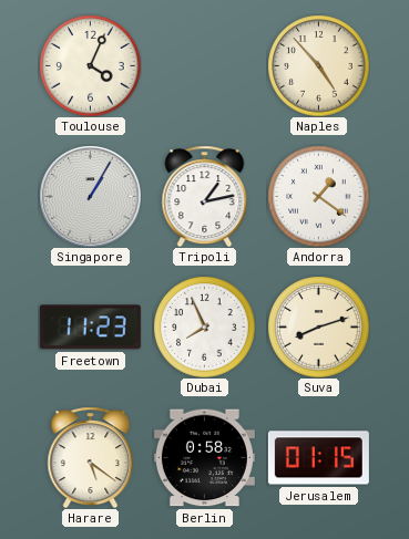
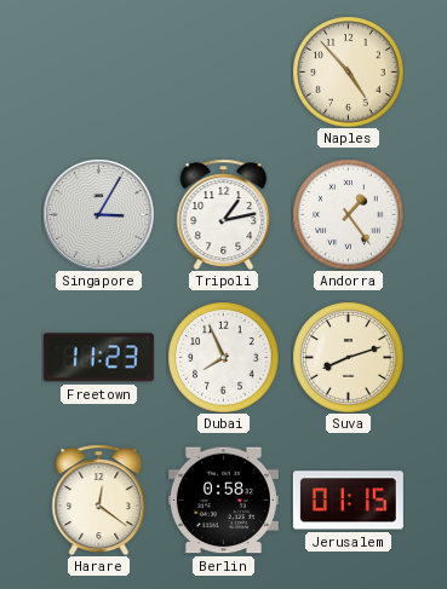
Toulouse: 4:04 -> none (90, 65)
Singapore: 1:05 -> 3:05 (98, 214)
Andorra: 1:21 -> 1:24 (348, 214)
Harare: 5:21 -> 12:21 (99, 500)
